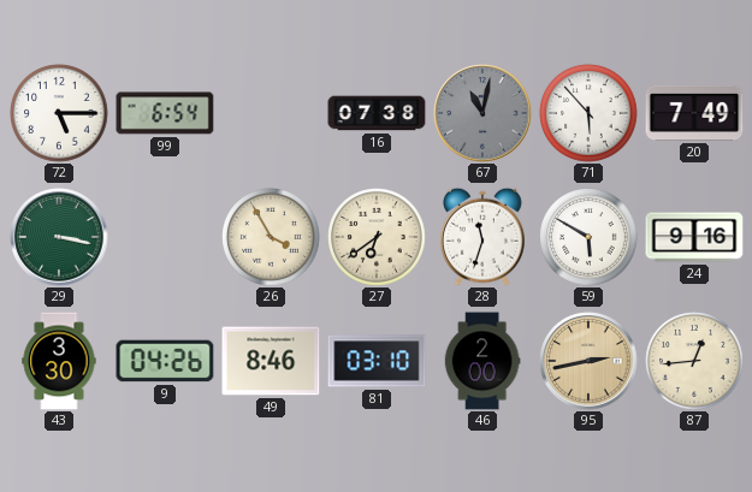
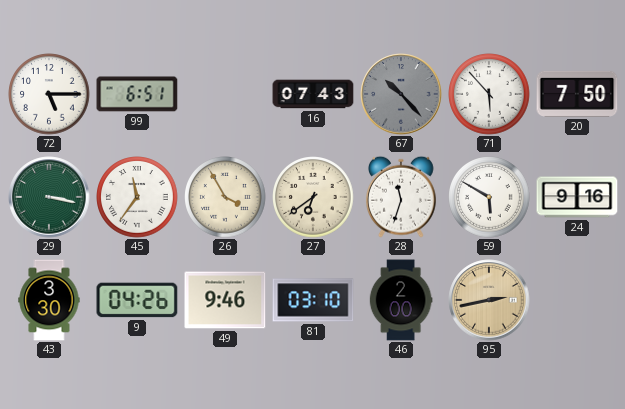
99: 6:54 -> 6:51 (137, 94)
16: 07:38 -> 07:43 (313, 94)
67: 11:02 -> 10:23 (401, 94)
20: 7:49 -> 7:50 (577, 94)
45: none -> 11:36 (137, 197)
49: 8:46 -> 9:46 (225, 300)
87: 12:44 -> none (694, 361)
